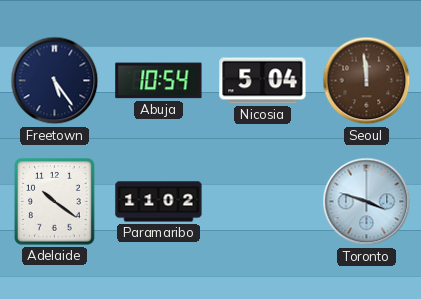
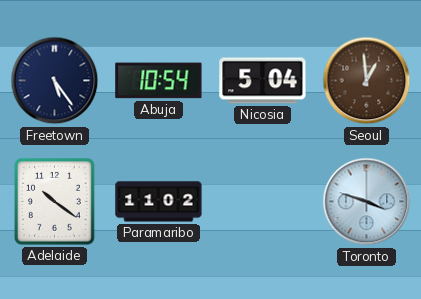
Seoul: 11:59 -> 12:59 (367, 81)
